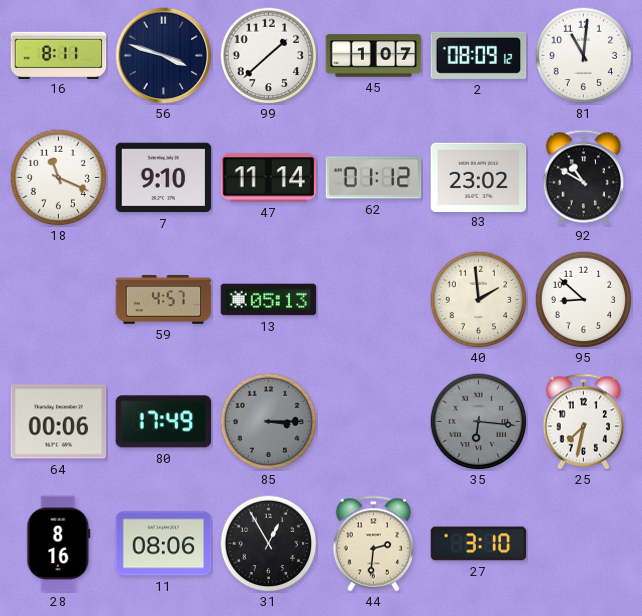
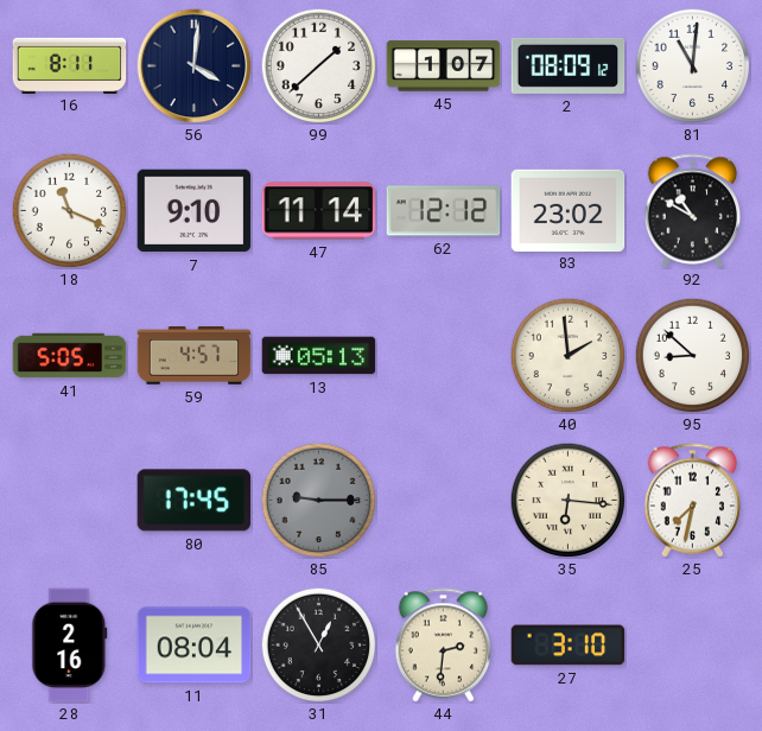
56: 3:48 -> 4:01 (195, 66)
62: 01:12 -> 12:12 (444, 211)
41: none -> 5:05 (70, 356)
64: 00:06 -> none (59, 422)
80: 17:49 -> 17:45 (195, 501)
85: 3:15 -> 9:15 (318, 500)
35 dial: grey -> cream (567, 500)
28: 8:16 -> 2:16 (70, 646)
11: 08:06 -> 08:04 (195, 646)
